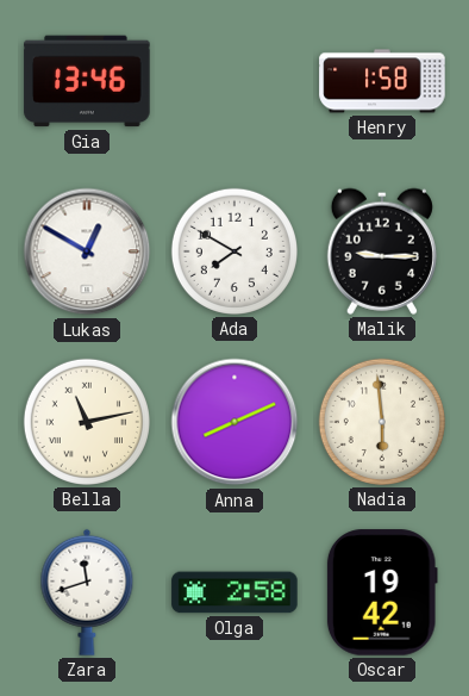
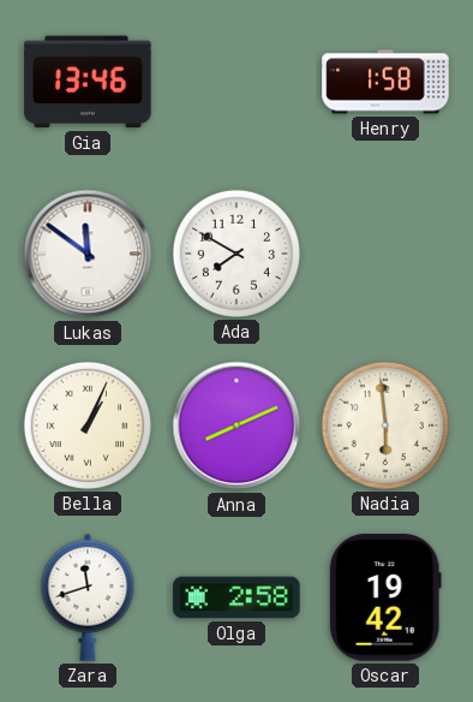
Lukas: 12:50 -> 11:51 (88, 254)
Malik: 9:15 -> none (382, 251)
Bella: 11:13 -> 1:04 (88, 426)
